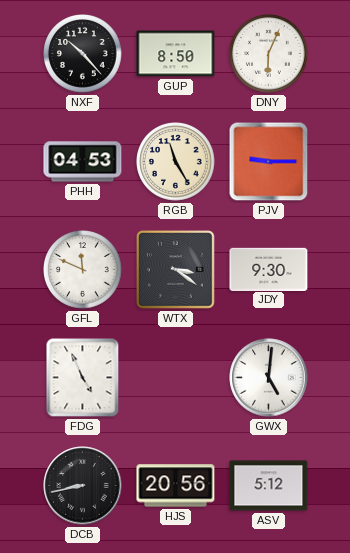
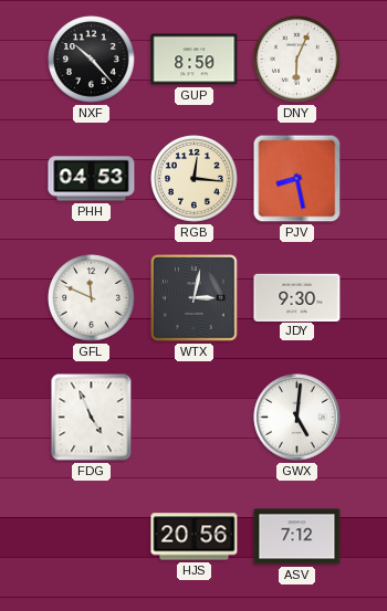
RGB: 11:25 -> 12:16 (195, 179)
PJV: 9:15 -> 8:28 (297, 179)
WTX: 3:21 -> 3:02 (195, 298)
DCB: 8:43 -> none (83, 486)
ASV: 5:12 -> 7:12 (297, 537)
